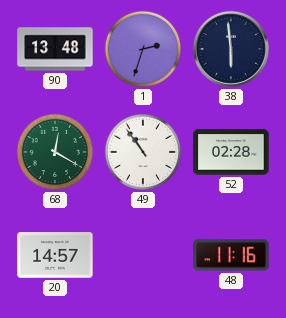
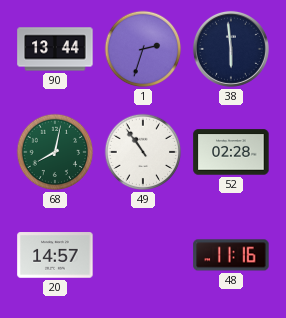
90: 13:48 -> 13:44 (55, 49)
68: 12:20 -> 8:02 (55, 152)
